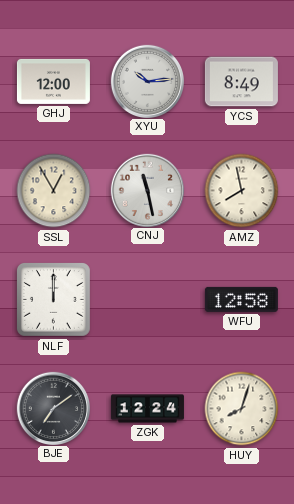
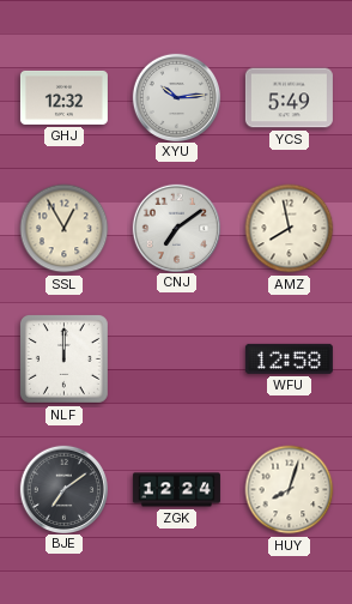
GHJ: 12:00 -> 12:32 (63, 97)
YCS: 8:49 -> 5:49 (289, 98)
CNJ: 11:28 -> 7:09 (176, 228)
